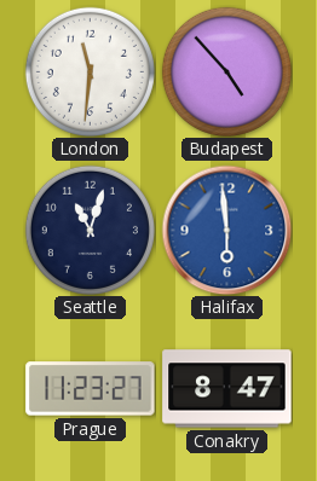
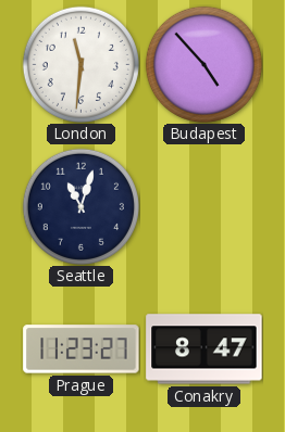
Halifax: 5:59 -> none (226, 230)
